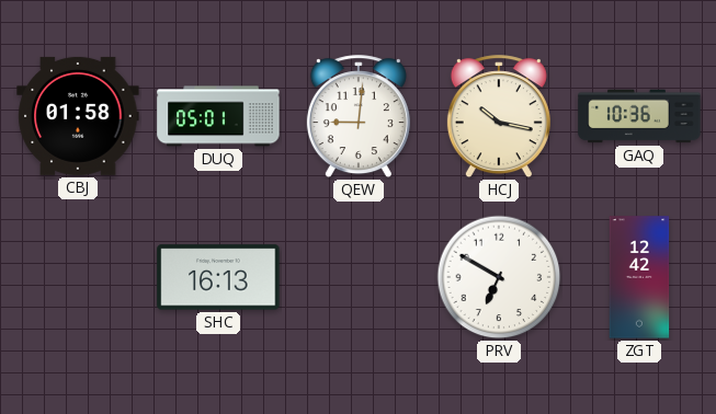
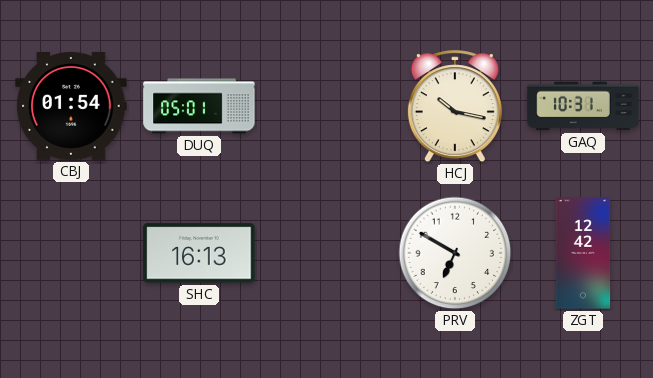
CBJ: 01:58 -> 01:54 (71, 106)
QEW: 9:01 -> none (359, 117)
GAQ: 10:36 -> 10:31 (583, 106)
